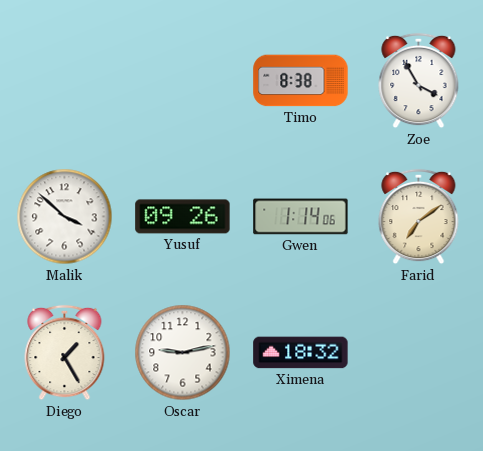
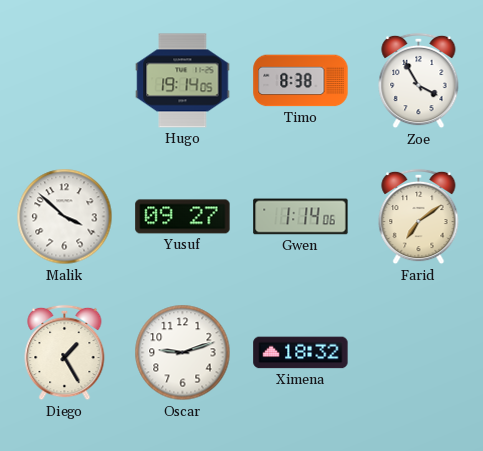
Hugo: none -> 19:14 (183, 81)
Yusuf: 09:26 -> 09:27 (183, 217)
Oscar: 9:13 -> 9:12 (183, 353)
